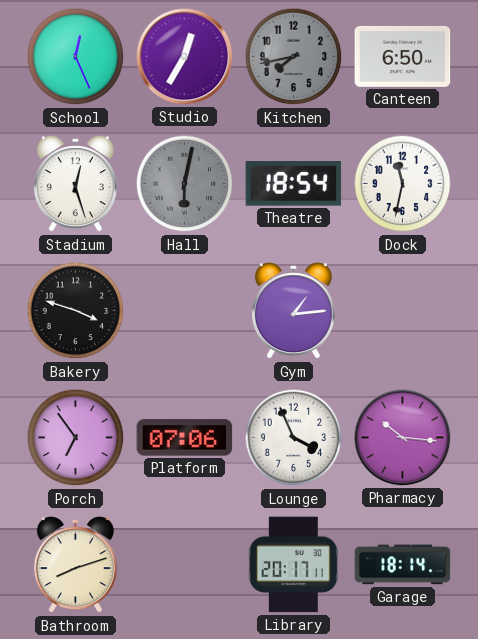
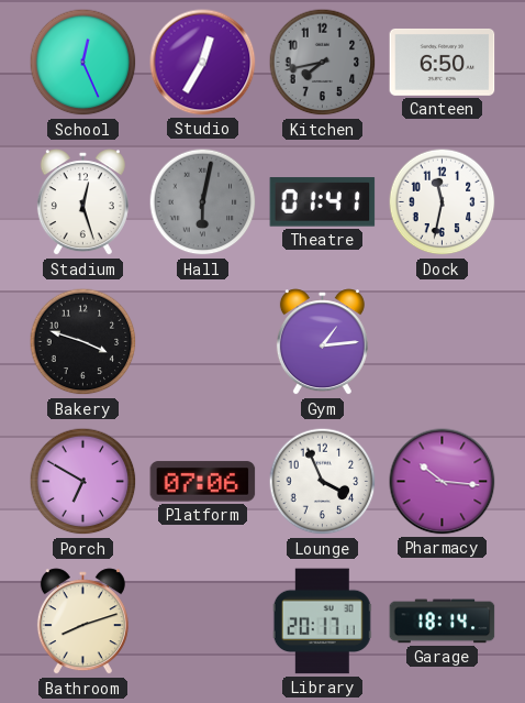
Theatre: 18:54 -> 01:41 (323, 202)
Porch: 6:54 -> 6:50 (83, 482)
